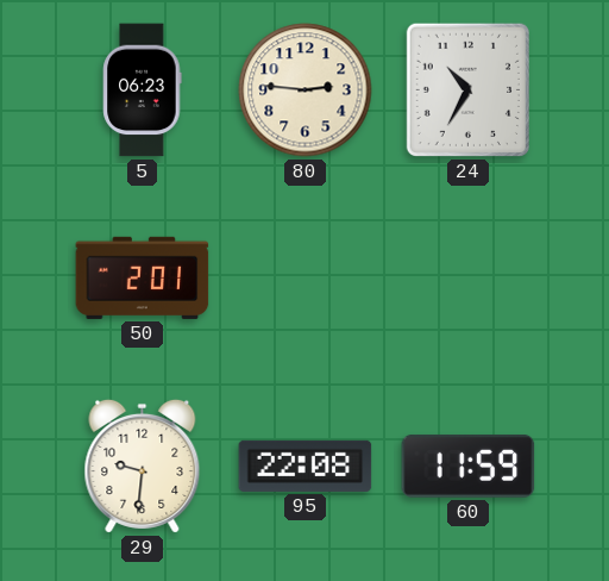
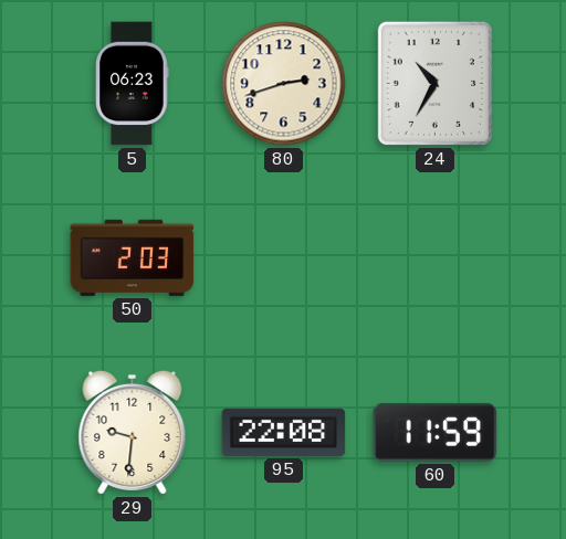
80: 2:46 -> 2:42 (284, 84)
50: 2:01 -> 2:03 (133, 257)
